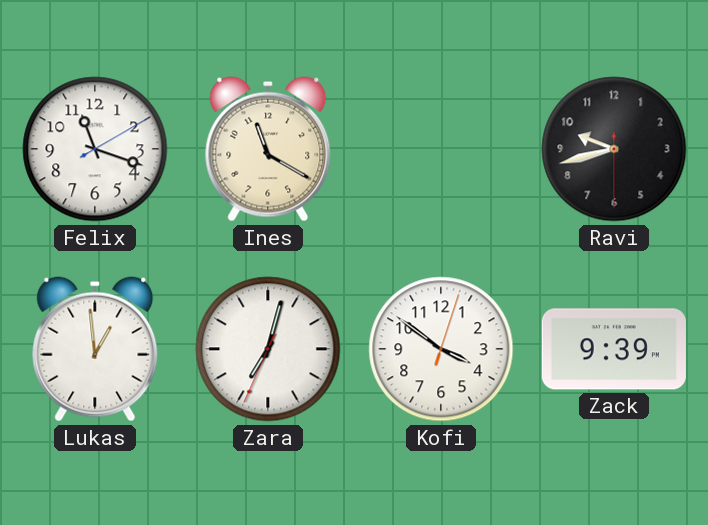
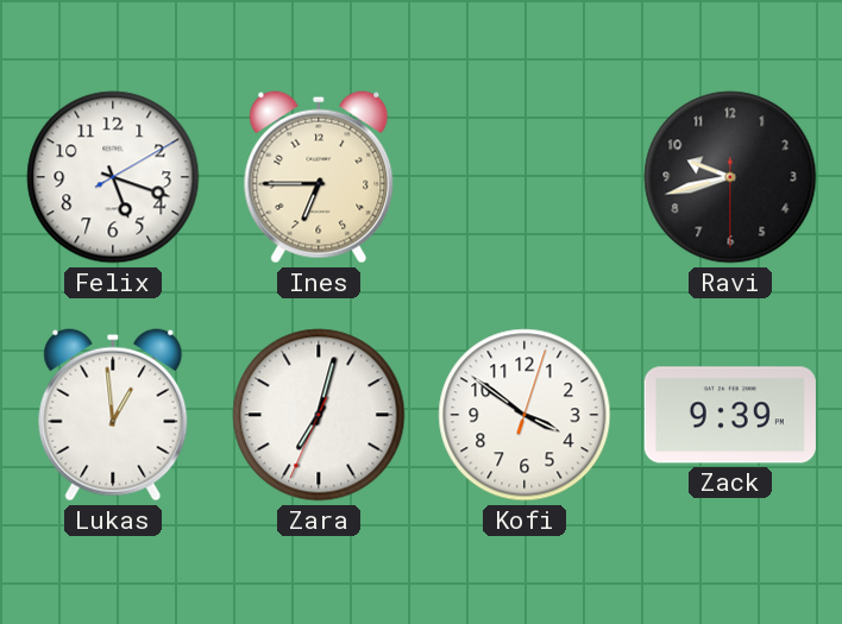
Felix: 11:18 -> 5:18 (113, 177)
Ines: 11:20 -> 6:45 (319, 177)
